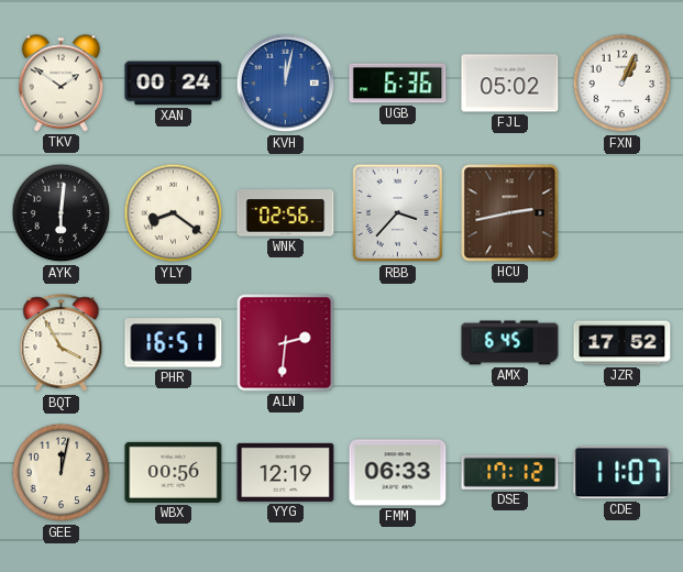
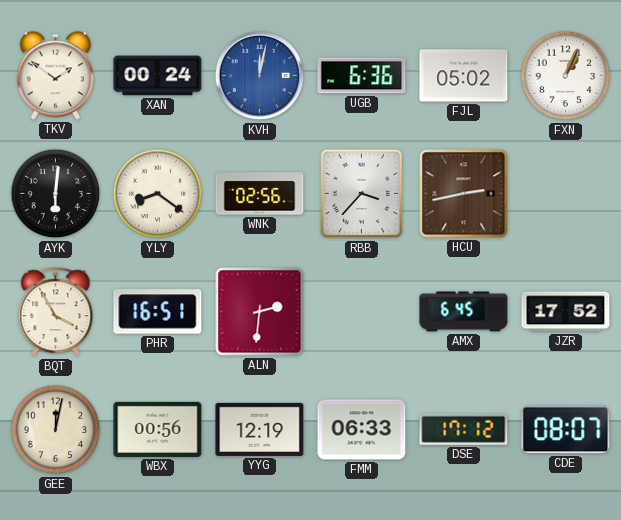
CDE: 11:07 -> 08:07 (566, 430)
